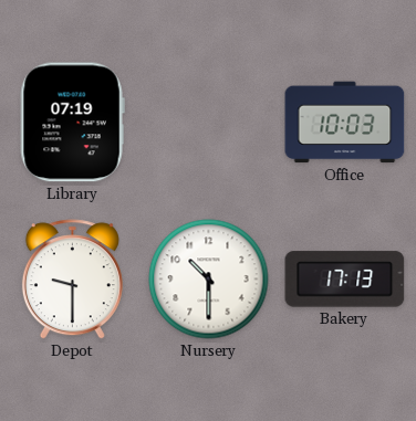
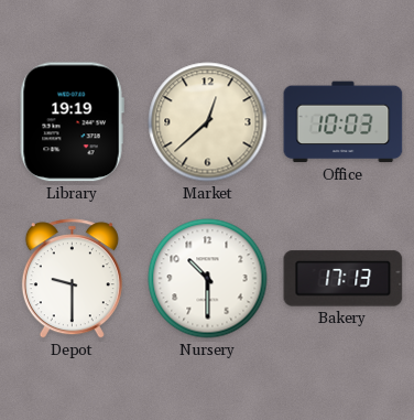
Library: 07:19 -> 19:19 (72, 122)
Market: none -> 12:38 (208, 122)
